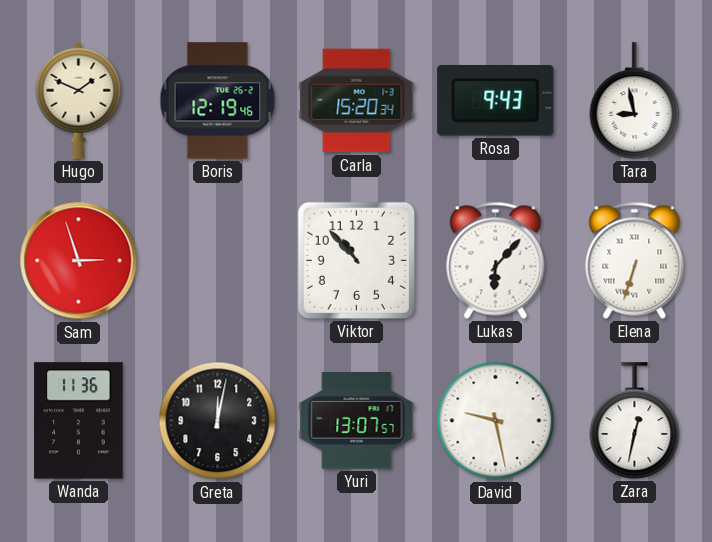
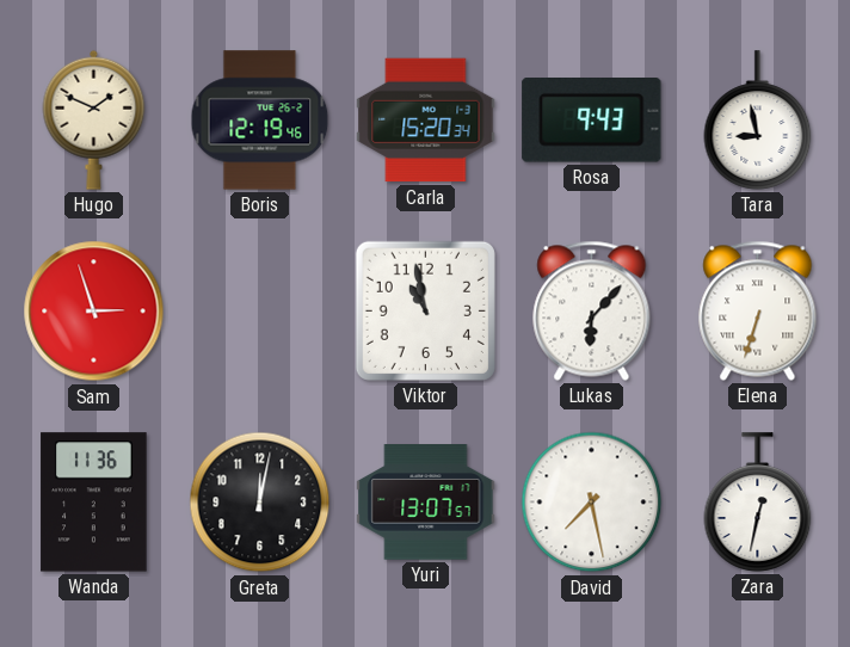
Viktor: 10:53 -> 10:58 (425, 310)
David: 9:28 -> 7:28 (592, 503)
